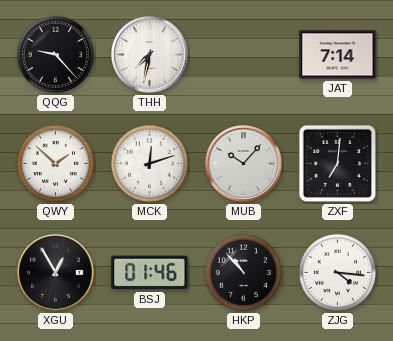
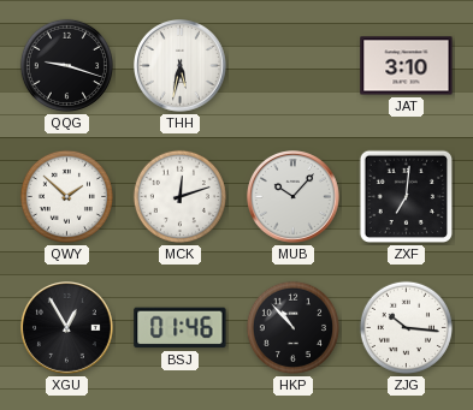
QQG: 9:23 -> 9:18 (66, 65)
THH: 7:32 -> 5:32 (181, 66)
JAT: 7:14 -> 3:10 (407, 66)
ZJG: 4:16 -> 10:16 (406, 327)
